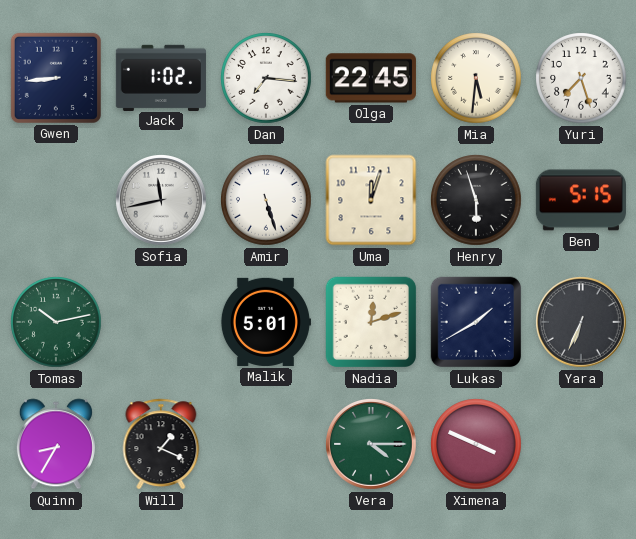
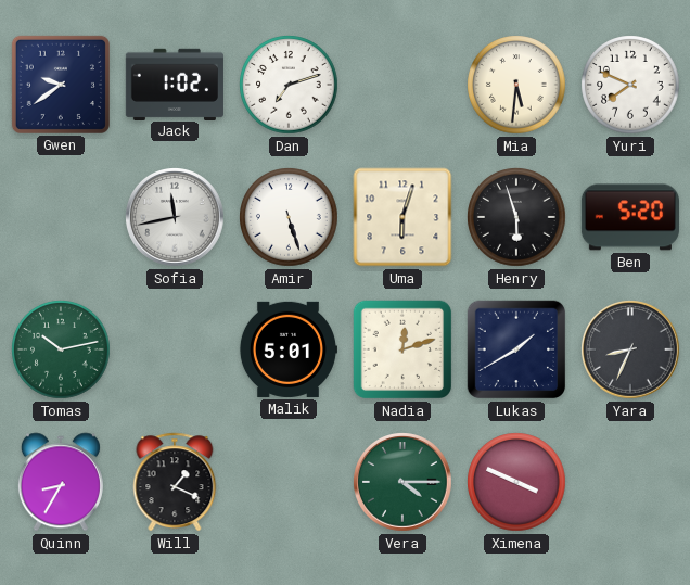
Gwen: 8:44 -> 9:39 (61, 85)
Dan: 7:16 -> 7:12 (289, 85)
Olga: 22:45 -> none (371, 78)
Yuri: 7:27 -> 7:49 (630, 85)
Uma: 12:03 -> 6:03 (403, 217)
Ben: 5:15 -> 5:20 (630, 217)
Yara: 6:34 -> 8:34 (631, 351)
